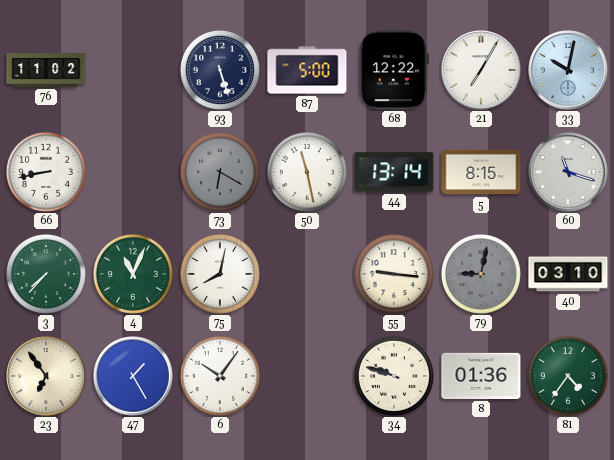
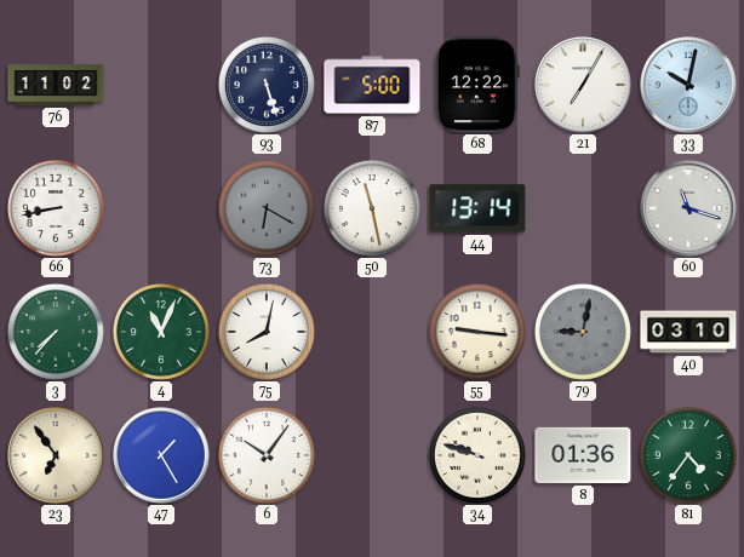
5: 8:15 -> none (481, 172)
